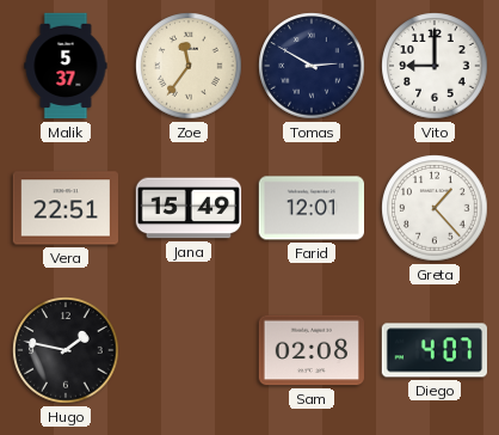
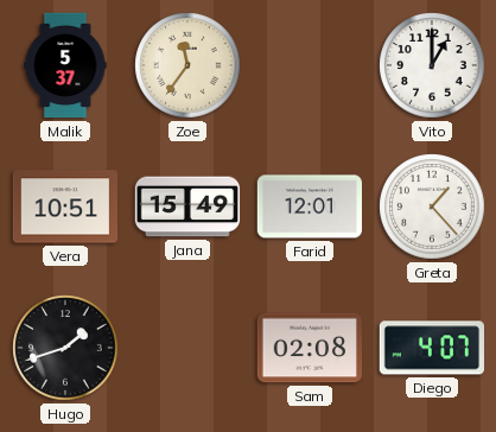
Tomas: 2:50 -> none (312, 66)
Vito: 9:00 -> 1:00 (432, 65)
Vera: 22:51 -> 10:51 (64, 207)
Hugo: 1:47 -> 1:42 (65, 348)
